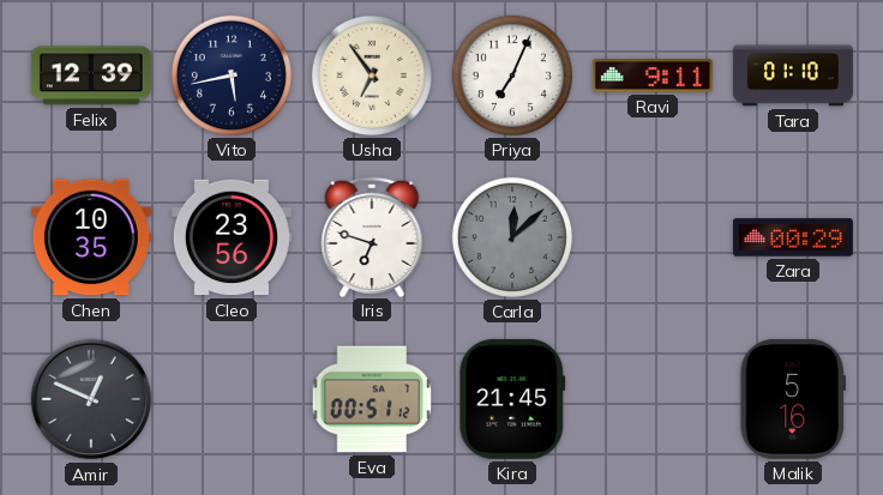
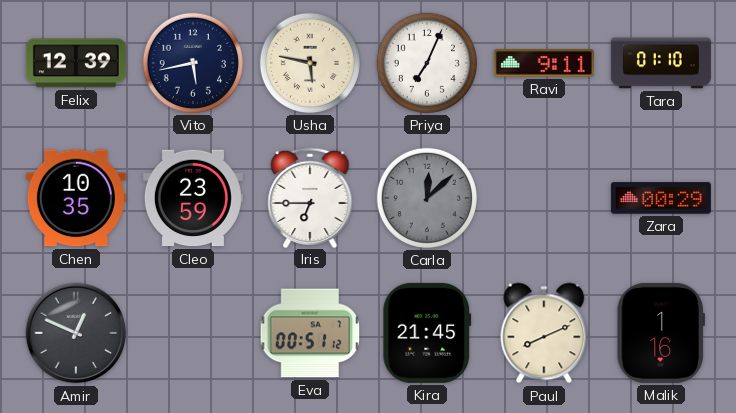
Usha: 6:54 -> 5:47 (310, 63)
Cleo: 23:56 -> 23:59 (193, 198)
Iris: 6:48 -> 6:45 (310, 197)
Paul: none -> 8:11 (544, 333)
Malik: 5:16 -> 1:16 (661, 333)
